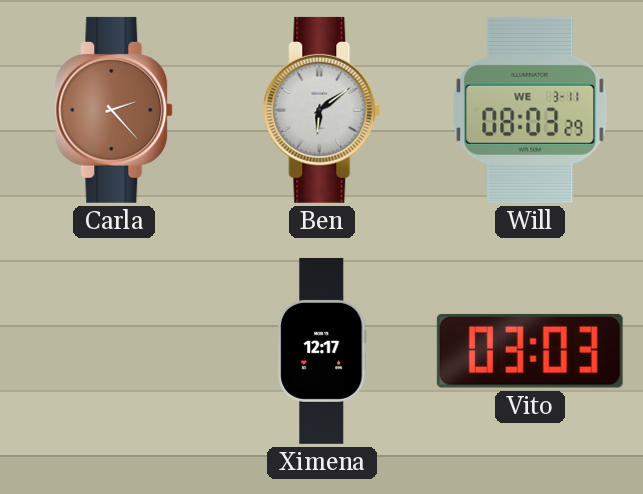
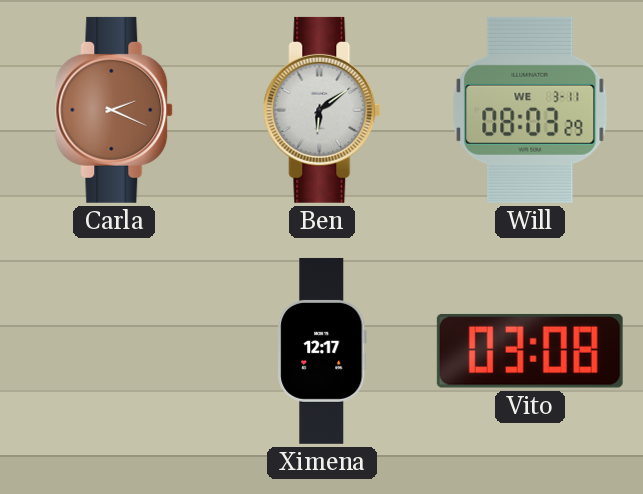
Carla: 2:23 -> 2:19 (115, 110)
Vito: 03:03 -> 03:08 (530, 351)
